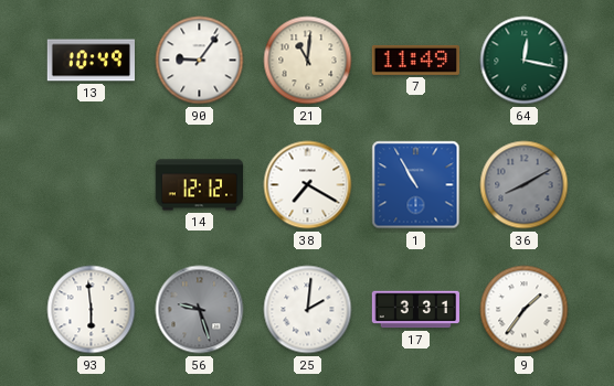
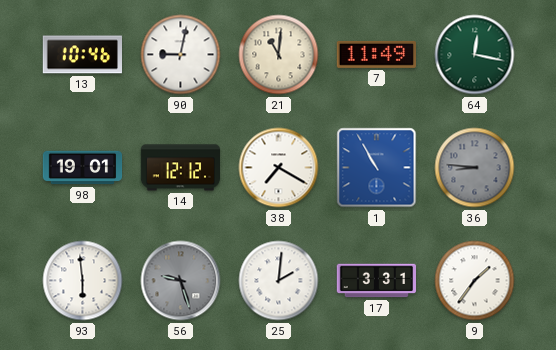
13: 10:49 -> 10:46 (82, 55)
90: 9:06 -> 9:02 (181, 55)
98: none -> 19:01 (83, 168)
36: 8:10 -> 8:46 (475, 168)
